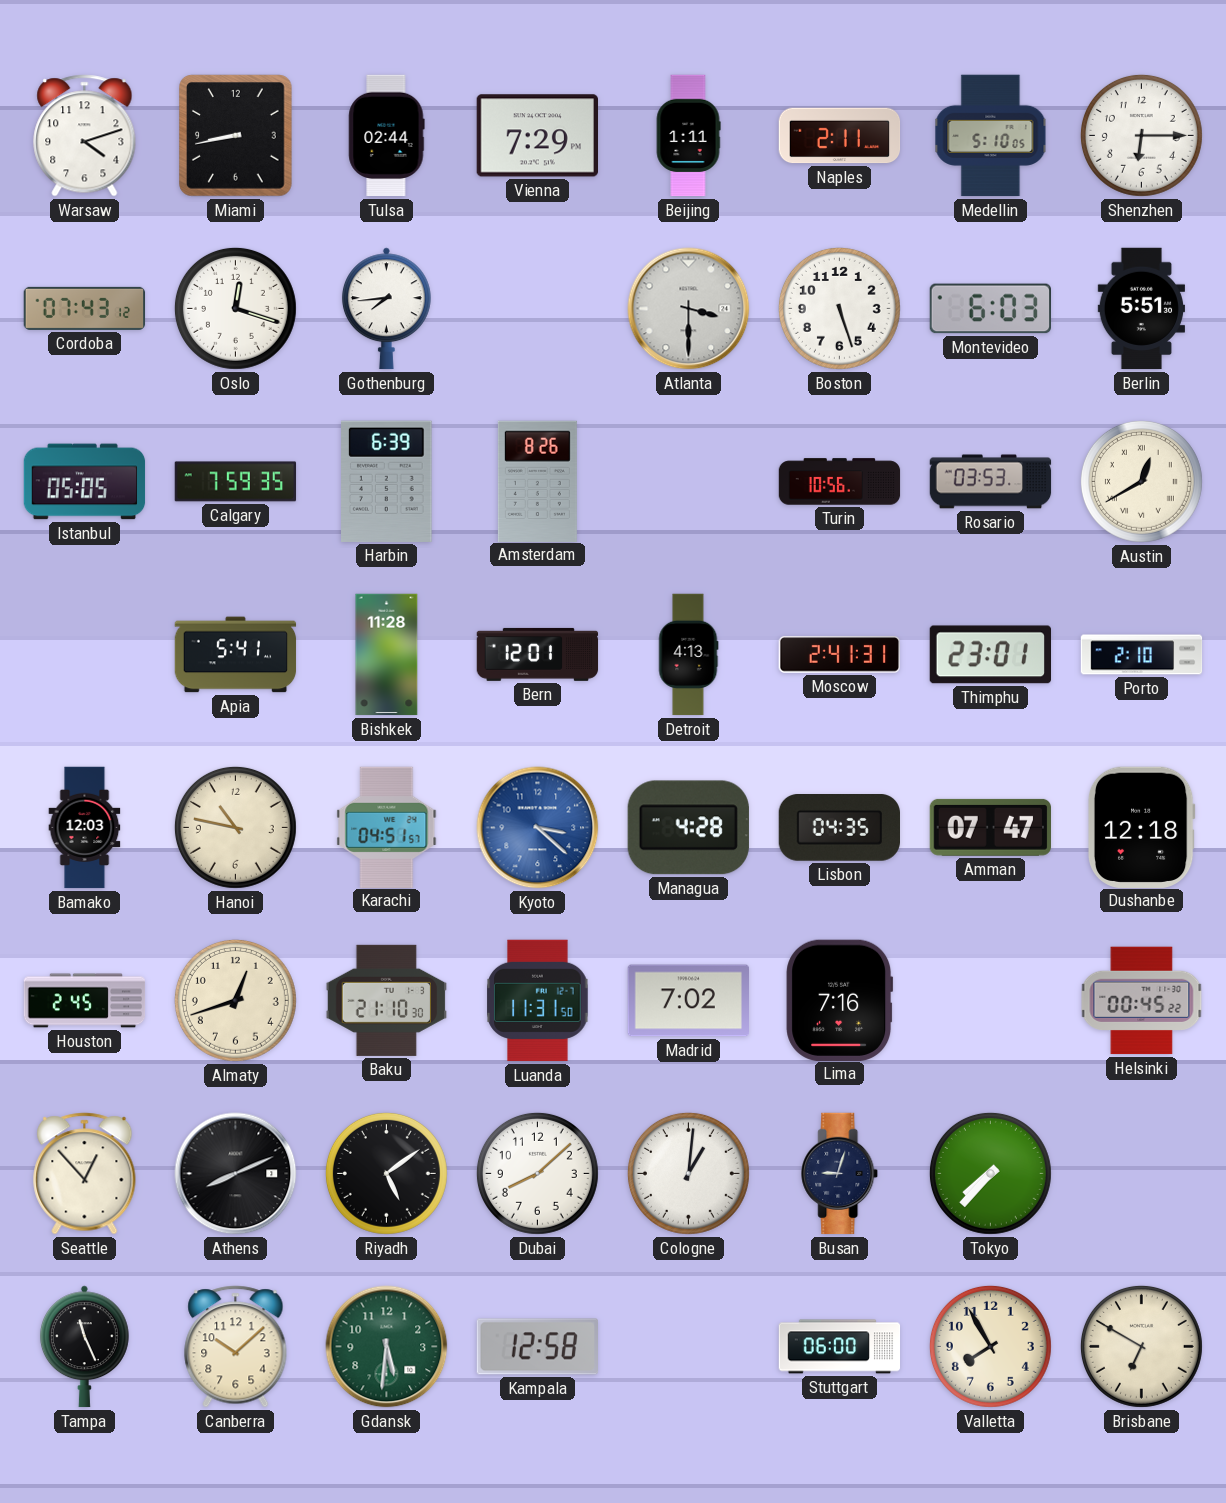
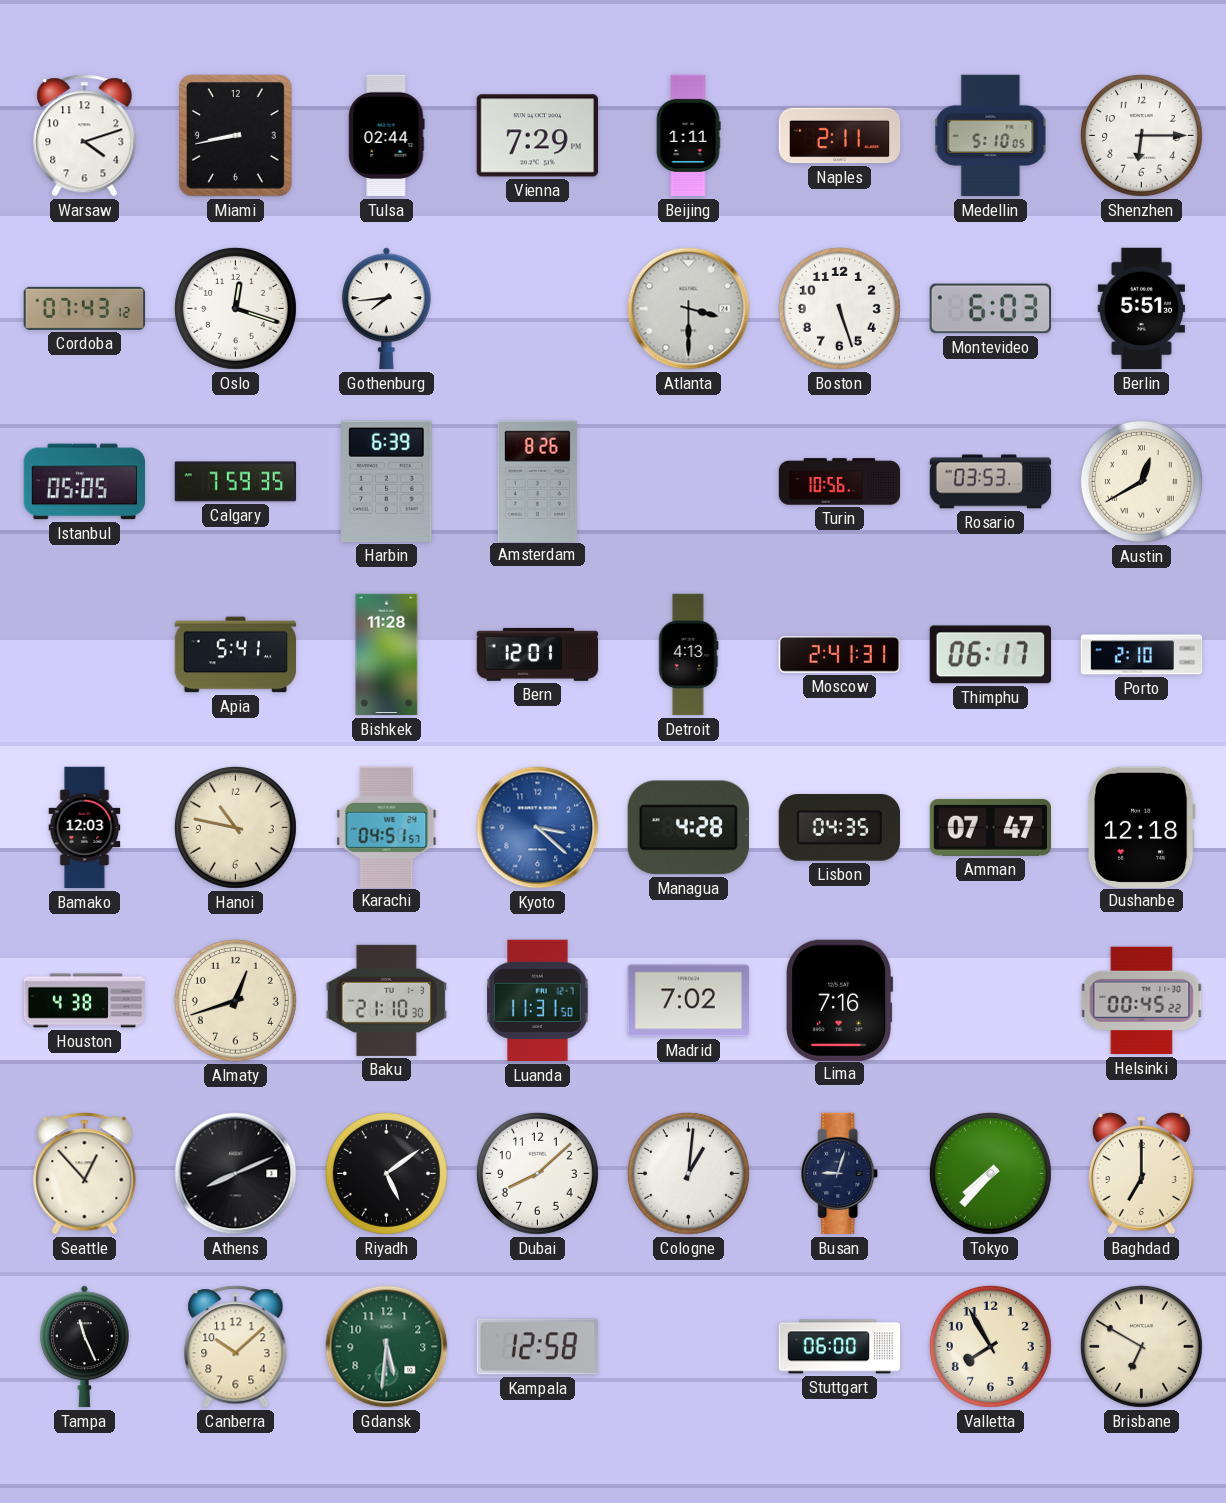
Thimphu: 23:01 -> 06:17 (990, 655)
Houston: 2:45 -> 4:38 (85, 1001)
Baghdad: none -> 7:00 (1141, 1174)
